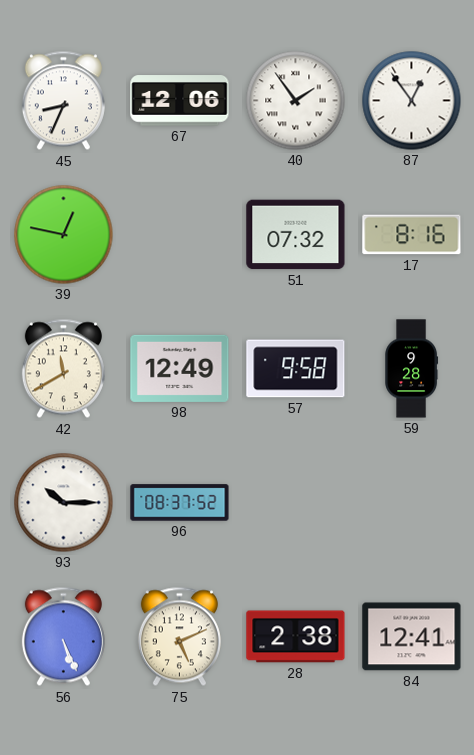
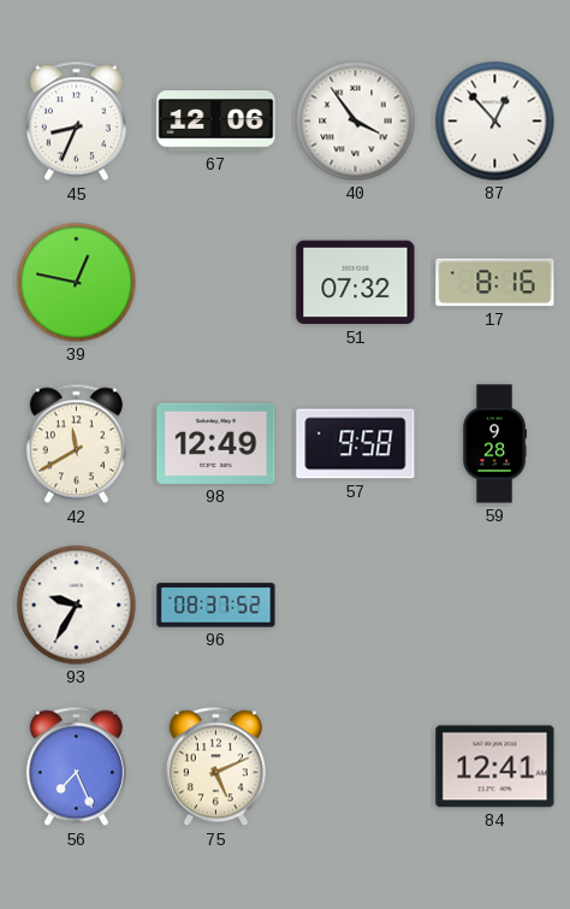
40: 1:54 -> 3:54 (356, 122)
87: 12:54 -> 12:53 (495, 122)
93: 10:15 -> 9:35 (77, 606)
56: 5:26 -> 7:26 (76, 767)
28: 2:38 -> none (296, 637)
